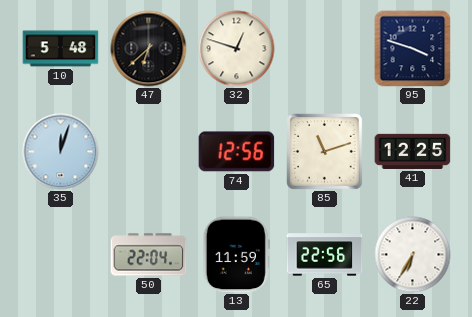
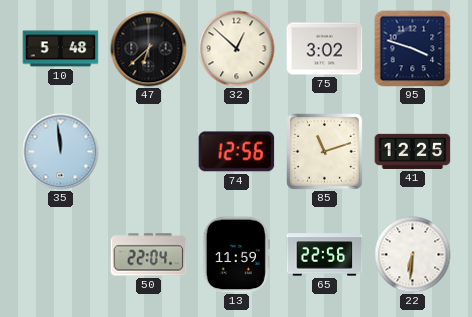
32: 12:48 -> 12:52 (237, 49)
75: none -> 3:02 (325, 49)
35: 12:03 -> 11:59 (61, 152)
22: 6:35 -> 6:31 (413, 255)
